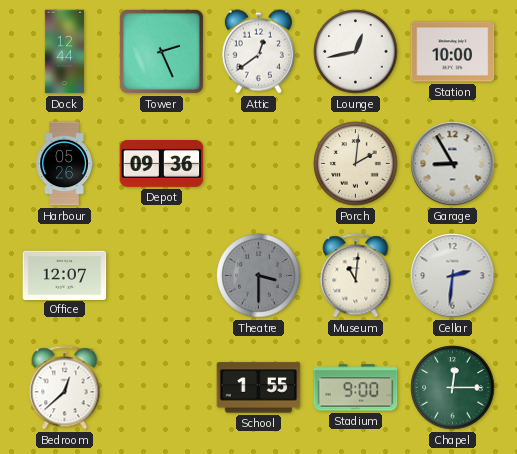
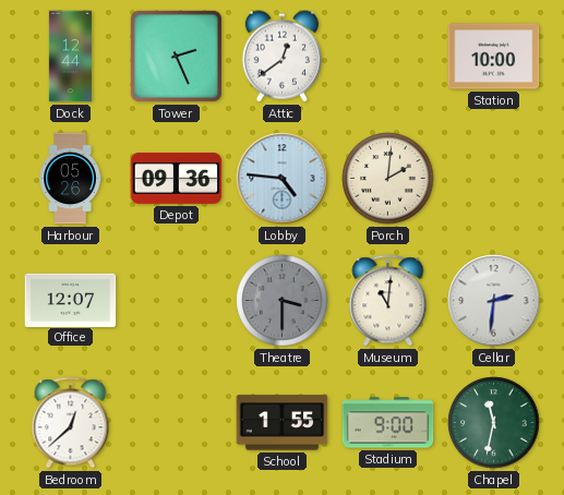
Lounge: 12:43 -> none (356, 52)
Lobby: none -> 4:46 (283, 179)
Garage: 8:55 -> none (453, 164)
Chapel: 12:15 -> 11:32 (494, 423)
